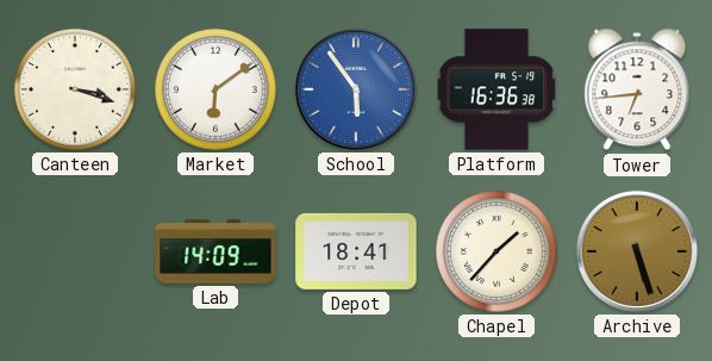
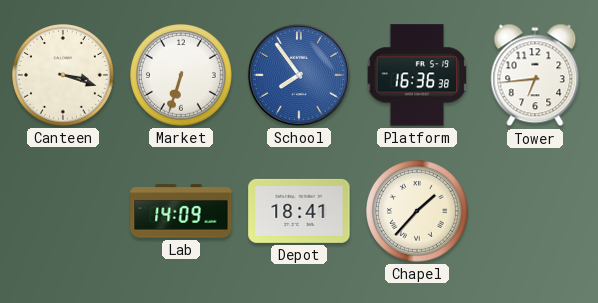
Market: 6:09 -> 6:33 (182, 76)
School: 5:54 -> 7:54 (299, 75)
Archive: 5:27 -> none (637, 251)
